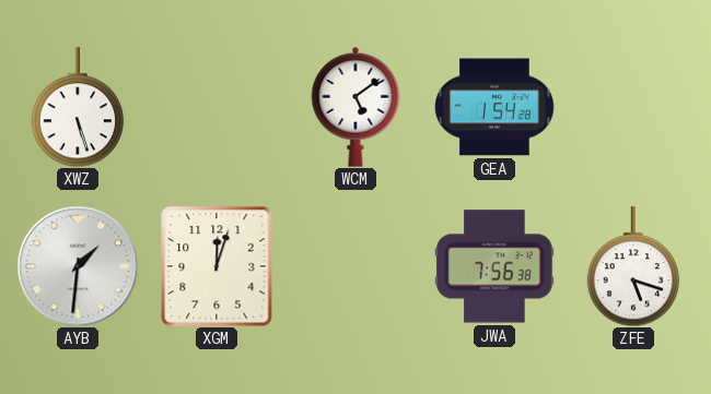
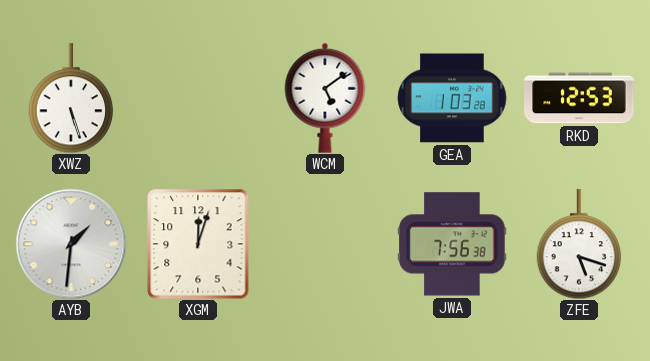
GEA: 1:54 -> 1:03 (452, 98)
RKD: none -> 12:53 (579, 98)
